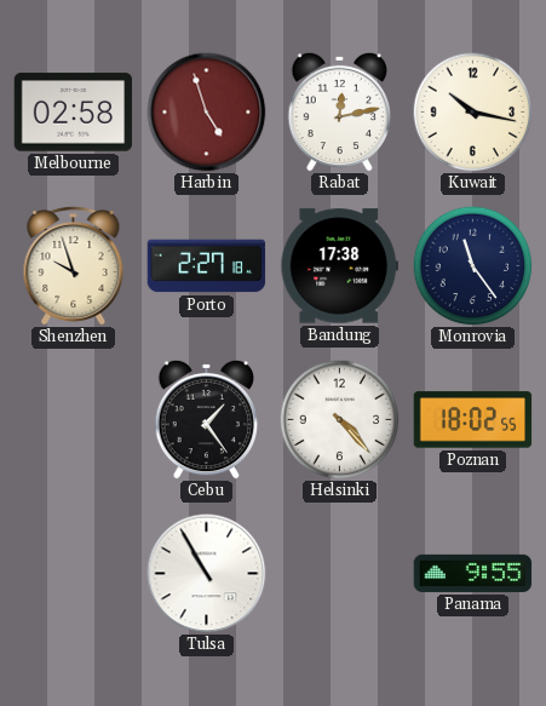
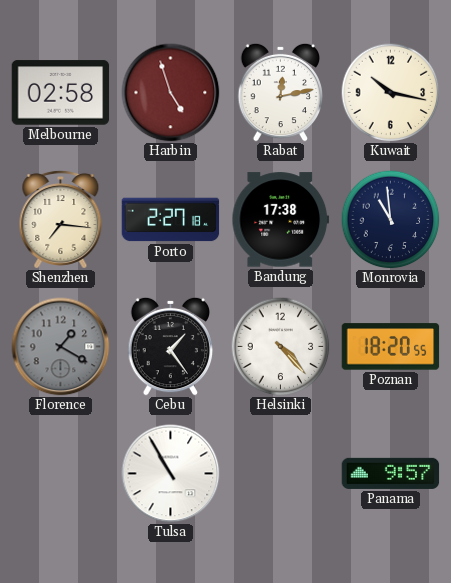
Shenzhen: 9:57 -> 7:16 (61, 219)
Monrovia: 11:24 -> 10:59 (391, 220)
Florence: none -> 1:20 (61, 347)
Poznan: 18:02 -> 18:20 (391, 347)
Panama: 9:55 -> 9:57 (391, 473)
